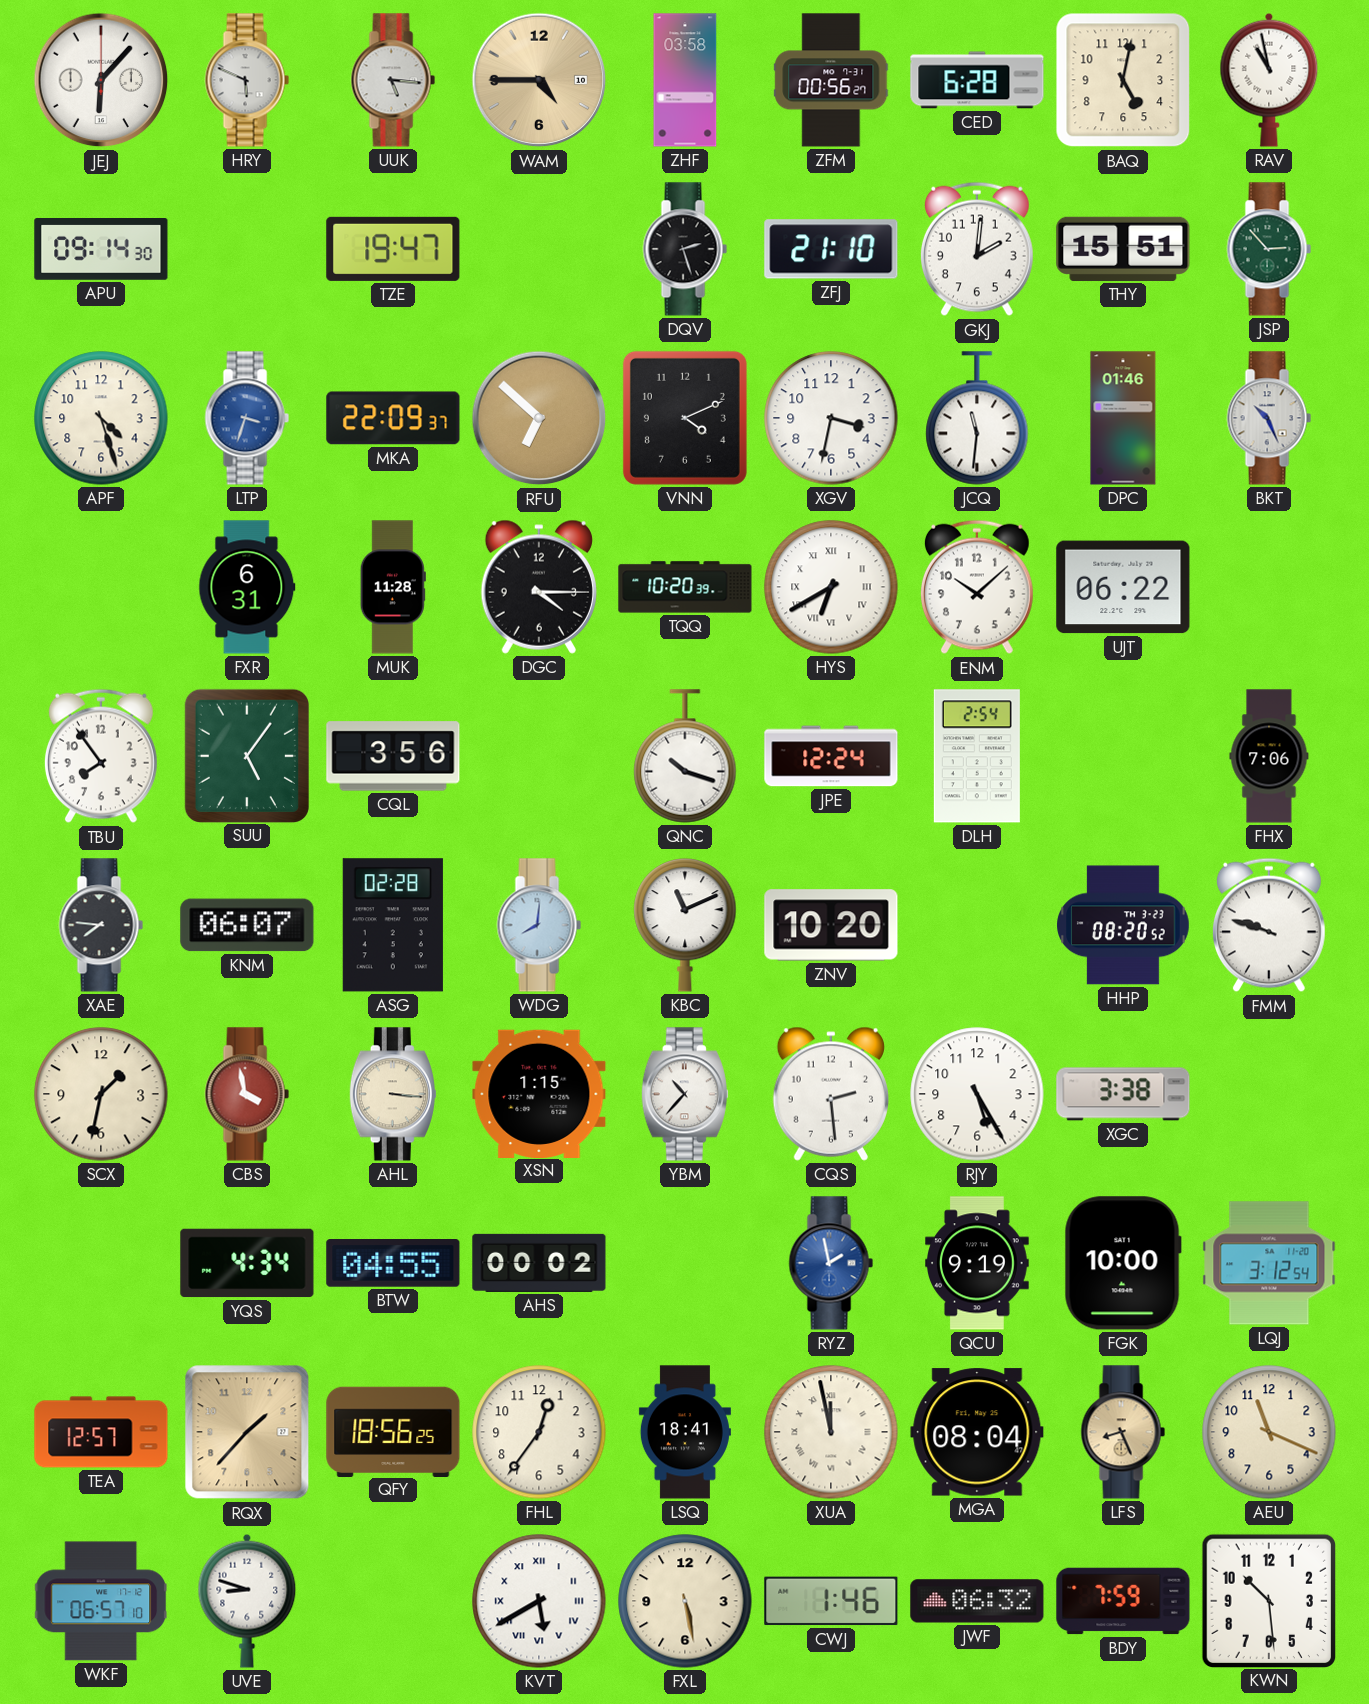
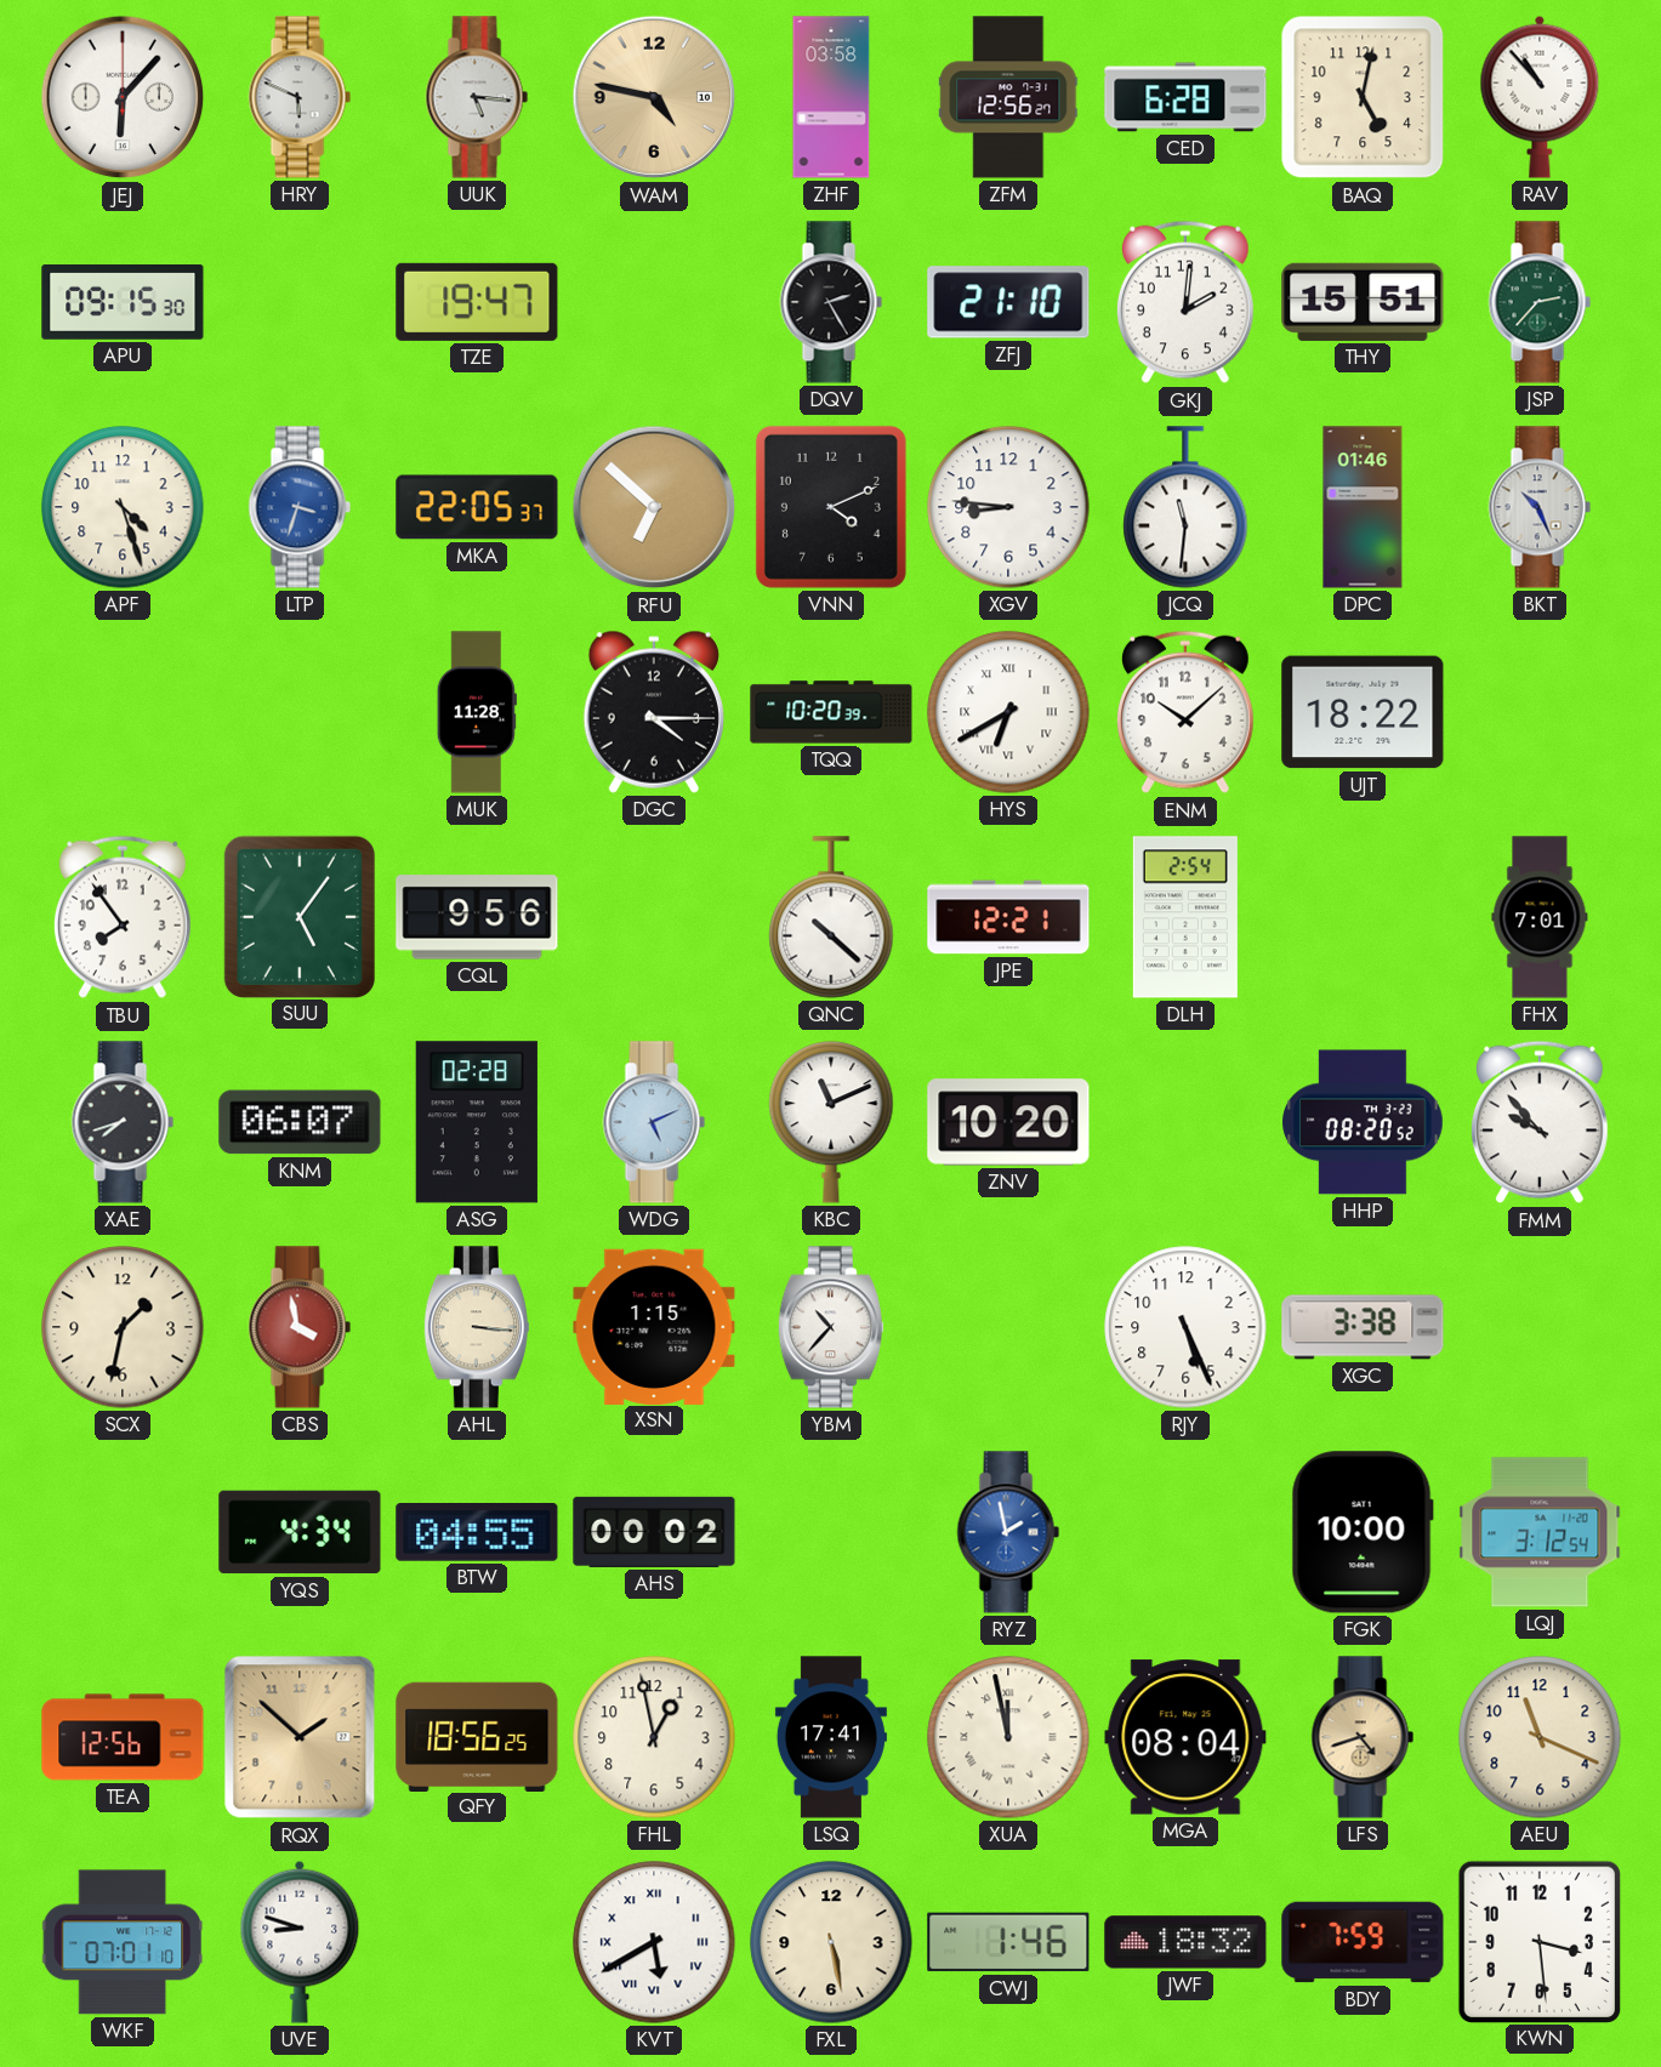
WAM: 4:45 -> 4:47 (654, 97)
ZFM: 00:56 -> 12:56 (1008, 97)
RAV: 10:58 -> 10:53 (1540, 97)
APU: 09:14 -> 09:15 (123, 302)
DQV: 2:27 -> 2:25 (831, 302)
JSP: 2:53 -> 2:37 (1540, 302)
MKA: 22:09 -> 22:05 (477, 507)
XGV: 3:32 -> 8:46 (1008, 507)
FXR: 6:31 -> none (247, 587)
UJT: 06:22 -> 18:22 (1363, 712)
CQL: 3:56 -> 9:56 (477, 917)
QNC: 10:18 -> 10:22 (831, 917)
JPE: 12:24 -> 12:21 (1008, 917)
FHX: 7:06 -> 7:01 (1540, 917)
XAE: 7:46 -> 7:42 (123, 1122)
WDG: 8:01 -> 5:11 (654, 1122)
FMM: 9:48 -> 9:53 (1540, 1122)
CQS: 2:29 -> none (831, 1094)
RJY: 5:25 -> 5:26 (1185, 1327)
QCU: 9:19 -> none (977, 1263)
TEA: 12:57 -> 12:56 (123, 1737)
RQX: 1:37 -> 1:52 (300, 1737)
FHL: 12:36 -> 12:58 (654, 1737)
LSQ: 18:41 -> 17:41 (831, 1737)
LFS: 8:26 -> 4:42 (1363, 1737)
WKF: 06:57 -> 07:01 (123, 1942)
JWF: 06:32 -> 18:32 (1185, 1942)
KWN: 10:29 -> 3:29 (1538, 1941)
